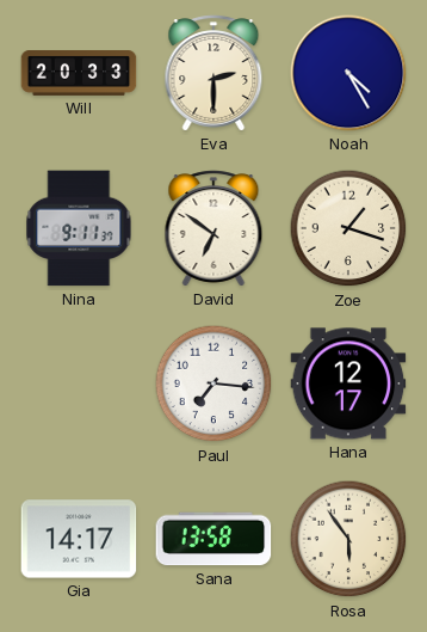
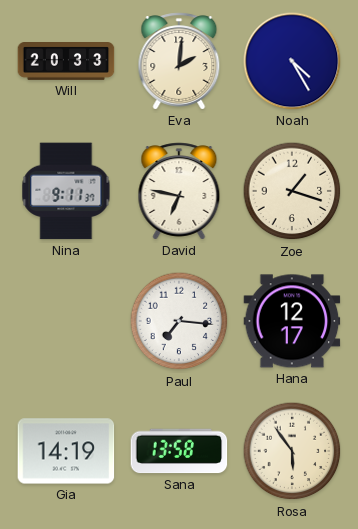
Eva: 2:30 -> 2:01 (179, 61)
David: 6:51 -> 6:47 (179, 191)
Gia: 14:17 -> 14:19 (66, 451)
